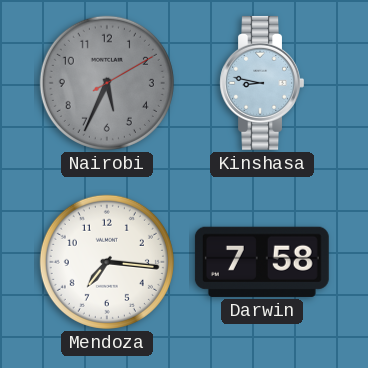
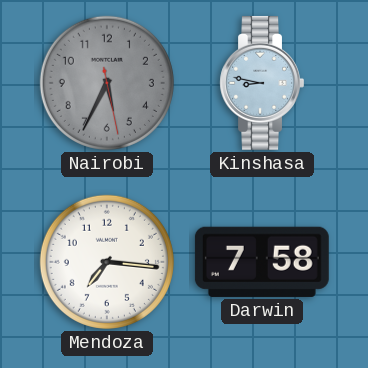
Nairobi: 5:34:10 -> 5:34:28 (107, 83)
